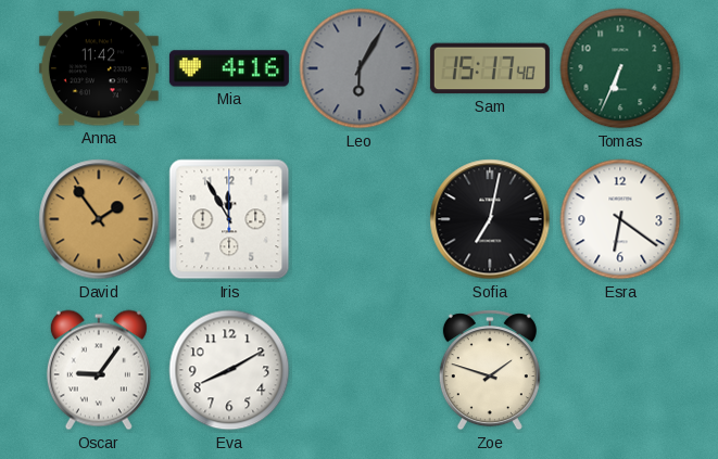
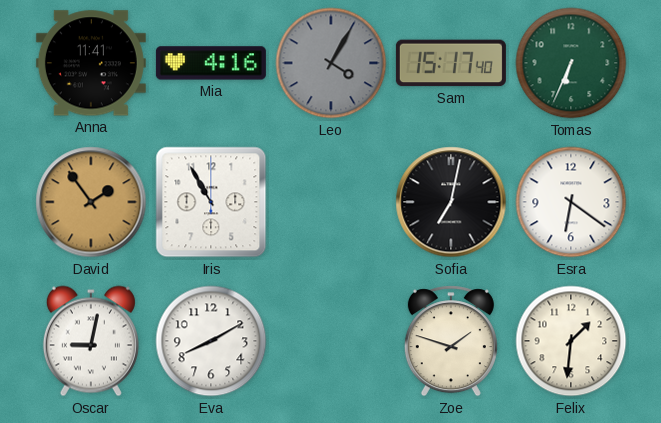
Anna: 11:42 -> 11:41 (91, 63)
Leo: 6:05 -> 4:05 (331, 63)
Iris: 11:55 -> 10:55 (211, 202)
Oscar: 9:06 -> 9:02 (91, 341)
Felix: none -> 1:31 (571, 341)
